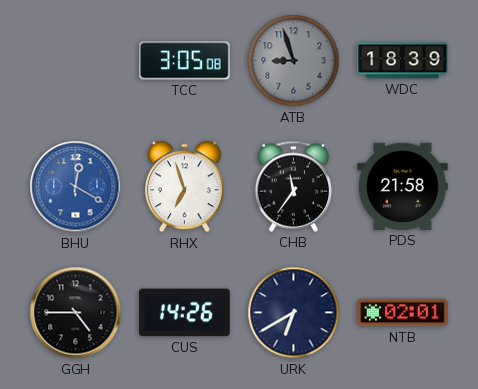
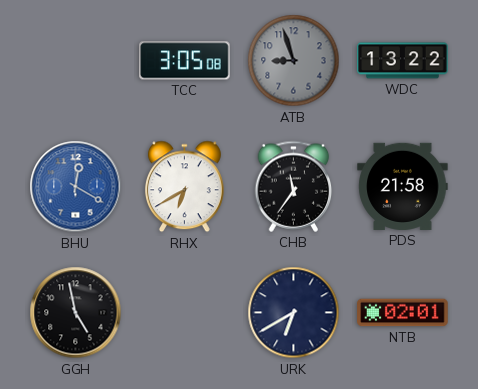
WDC: 18:39 -> 13:22 (403, 61)
RHX: 6:57 -> 6:40 (184, 187)
GGH: 4:45 -> 4:58 (76, 313)
CUS: 14:26 -> none (185, 313)
